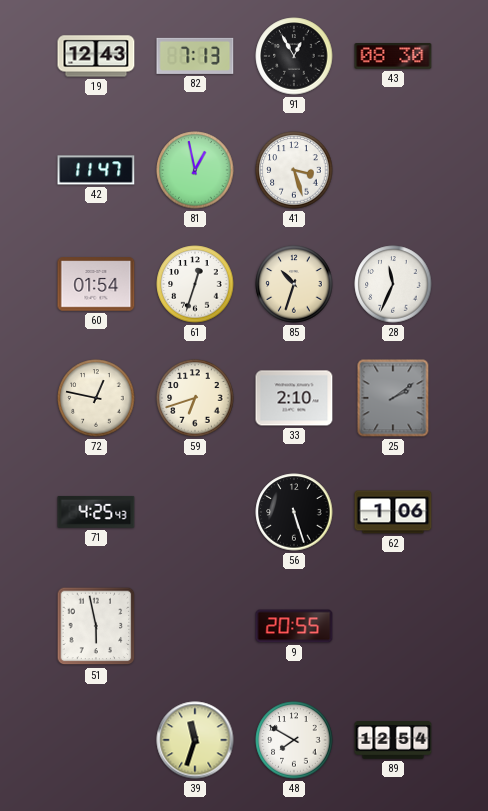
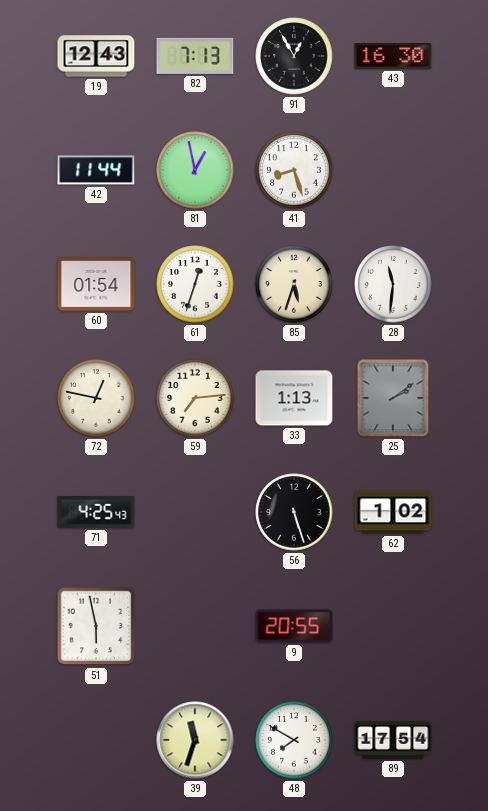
43: 08:30 -> 16:30 (393, 56)
42: 11:47 -> 11:44 (96, 170)
41: 3:27 -> 8:27 (294, 170)
85: 10:33 -> 5:33 (294, 284)
28: 11:34 -> 11:31 (393, 284)
59: 6:42 -> 7:14 (195, 398)
33: 2:10 -> 1:13 (294, 398)
62: 1:06 -> 1:02 (393, 512)
89: 12:54 -> 17:54 (393, 740)
